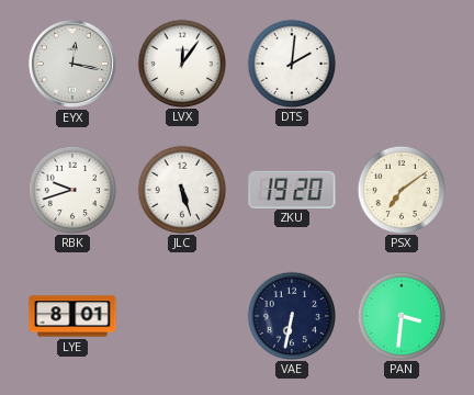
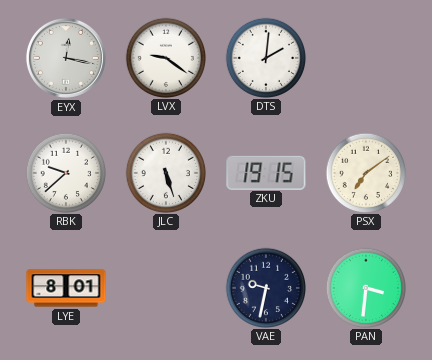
LVX: 12:06 -> 9:21 (165, 57)
RBK: 9:42 -> 9:38 (65, 172)
ZKU: 19:20 -> 19:15 (266, 172)
VAE: 6:32 -> 9:32 (265, 287)
